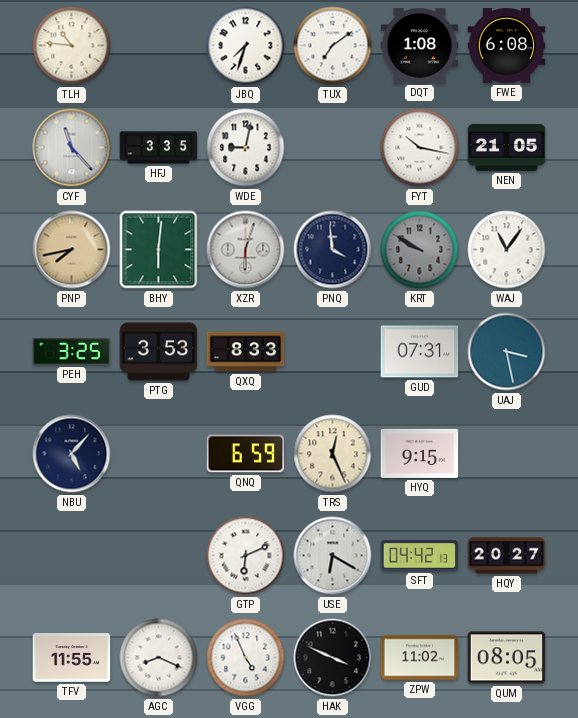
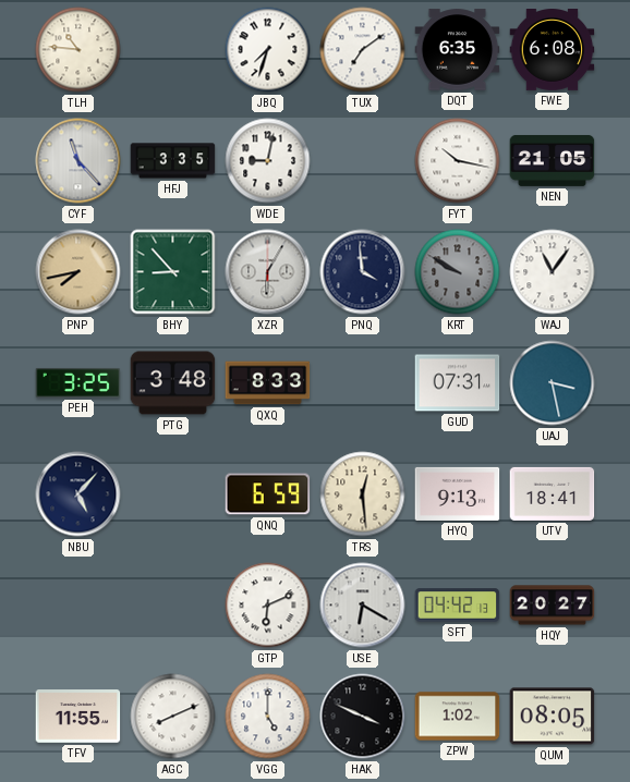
DQT: 1:08 -> 6:35 (458, 50)
BHY: 6:01 -> 8:53 (173, 272)
XZR: 6:03 -> 6:05 (268, 272)
PTG: 3:53 -> 3:48 (173, 383)
TRS: 12:26 -> 12:29 (363, 494)
HYQ: 9:15 -> 9:13 (458, 493)
UTV: none -> 18:41 (553, 493)
AGC: 8:19 -> 8:11 (173, 717)
VGG: 4:56 -> 5:00 (268, 717)
ZPW: 11:02 -> 1:02 (458, 717)
